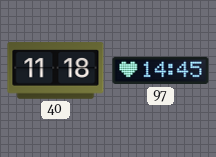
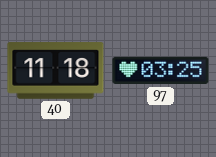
97: 14:45 -> 03:25 (161, 71)
